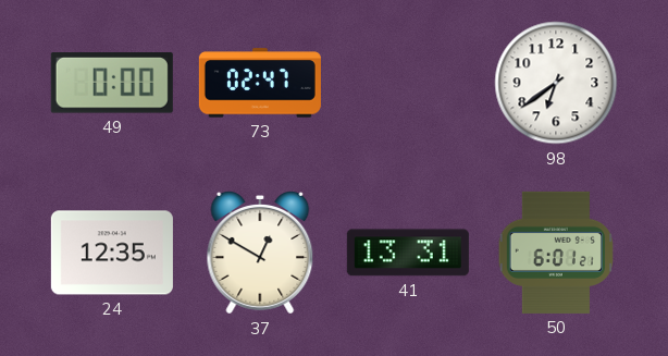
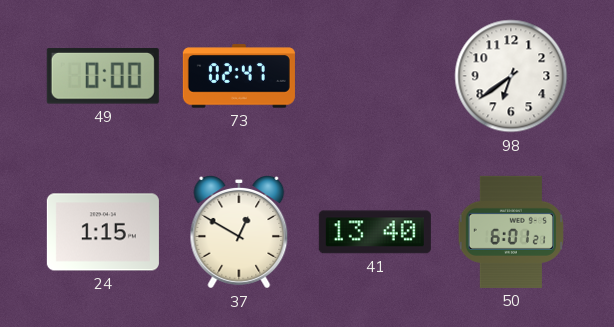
24: 12:35 -> 1:15 (103, 232)
41: 13:31 -> 13:40 (375, 232)
